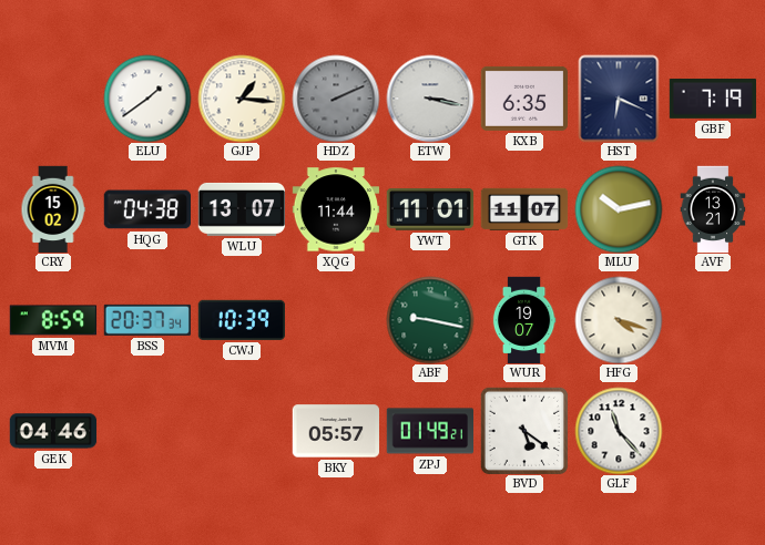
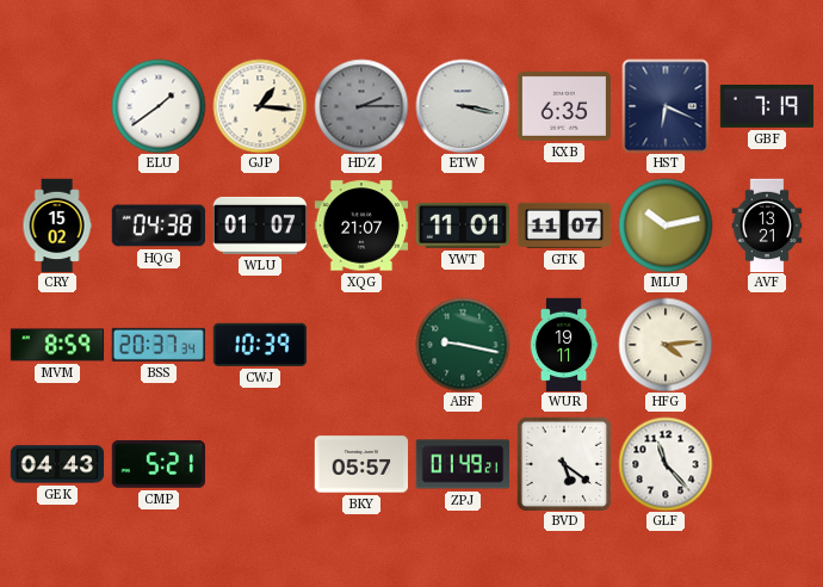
HDZ: 2:11 -> 2:15 (361, 106)
WLU: 13:07 -> 01:07 (259, 225)
XQG: 11:44 -> 21:07 (361, 225)
WUR: 19:07 -> 19:11 (564, 345)
HFG: 4:18 -> 4:14 (666, 345)
GEK: 04:46 -> 04:43 (57, 464)
CMP: none -> 5:21 (157, 464)
